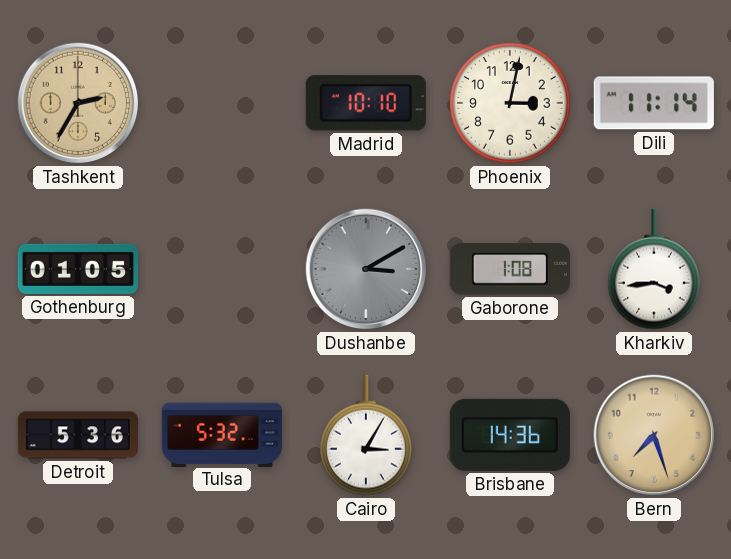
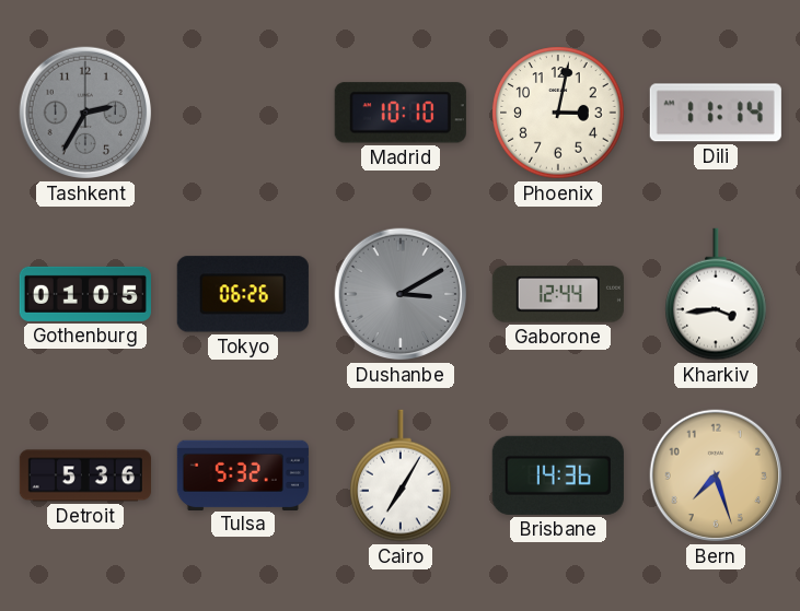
Tashkent dial: champagne -> grey (85, 113)
Tokyo: none -> 06:26 (243, 294)
Gaborone: 1:08 -> 12:44 (558, 294)
Cairo: 3:05 -> 7:05 (402, 475)
